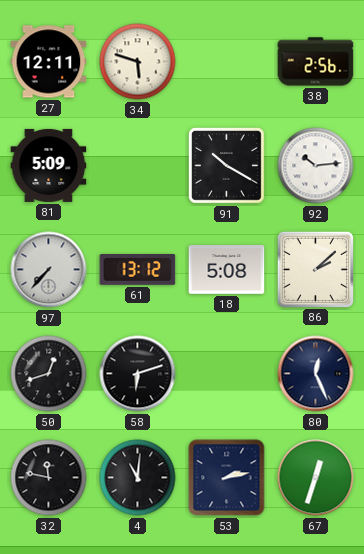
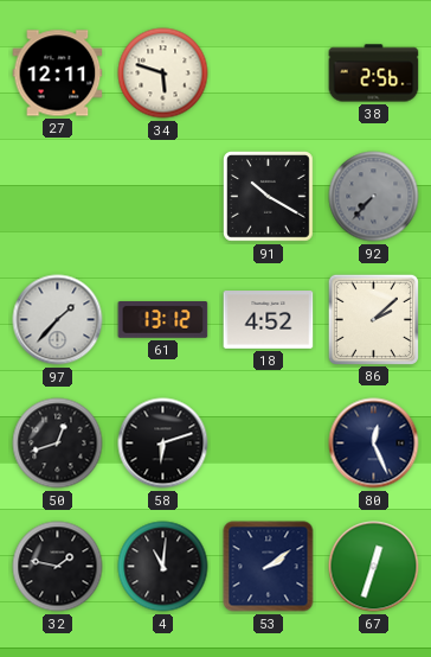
81: 5:09 -> none (49, 165)
92: 10:14 -> 7:37 (374, 197)
92 dial: white -> grey (374, 197)
97: 7:37 -> 1:37 (58, 320)
18: 5:08 -> 4:52 (269, 320)
32: 11:47 -> 1:47 (58, 567)
53: 2:13 -> 2:09 (269, 567)
